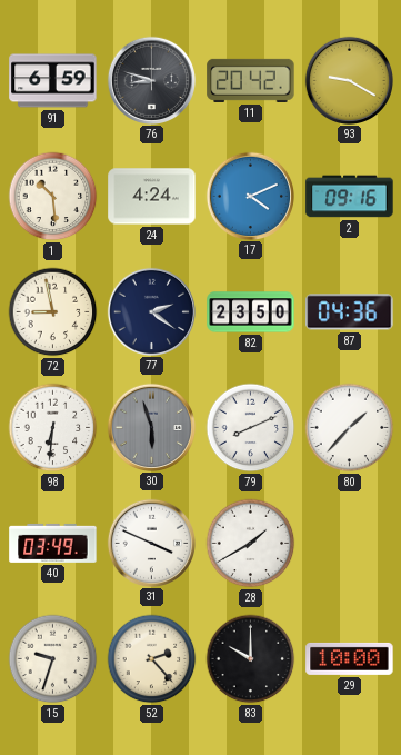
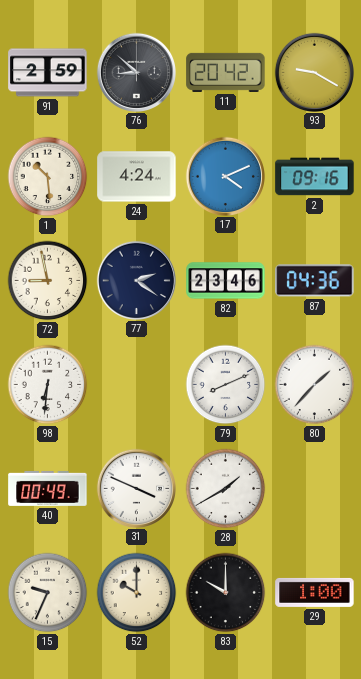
91: 6:59 -> 2:59 (48, 73)
76: 8:48 -> 8:52 (136, 72)
82: 23:50 -> 23:46 (226, 281)
30: 5:57 -> none (151, 427)
40: 03:49 -> 00:49 (48, 488)
15: 9:33 -> 9:34 (48, 593)
52: 2:23 -> 10:00 (137, 593)
29: 10:00 -> 1:00 (315, 592)
